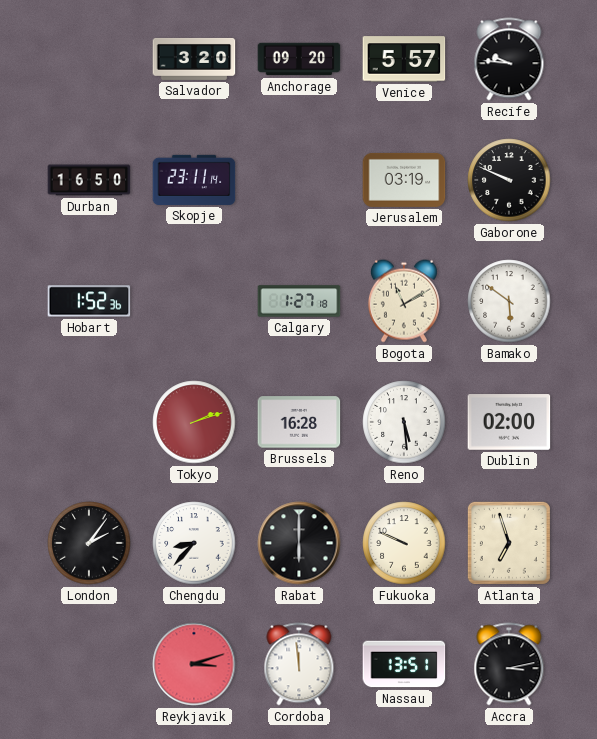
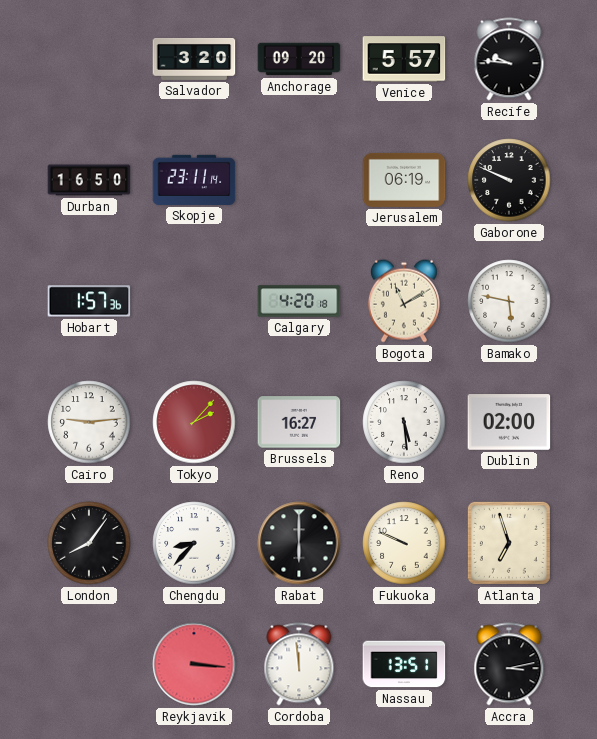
Jerusalem: 03:19 -> 06:19 (404, 180)
Hobart: 1:52 -> 1:57 (89, 301)
Calgary: 1:27 -> 4:20 (299, 301)
Bamako: 5:51 -> 5:47 (509, 301)
Cairo: none -> 9:14 (89, 422)
Tokyo: 2:12 -> 2:07 (194, 422)
Brussels: 16:28 -> 16:27 (299, 422)
London: 2:06 -> 8:06 (89, 543)
Reykjavik: 3:12 -> 3:16 (194, 664)
